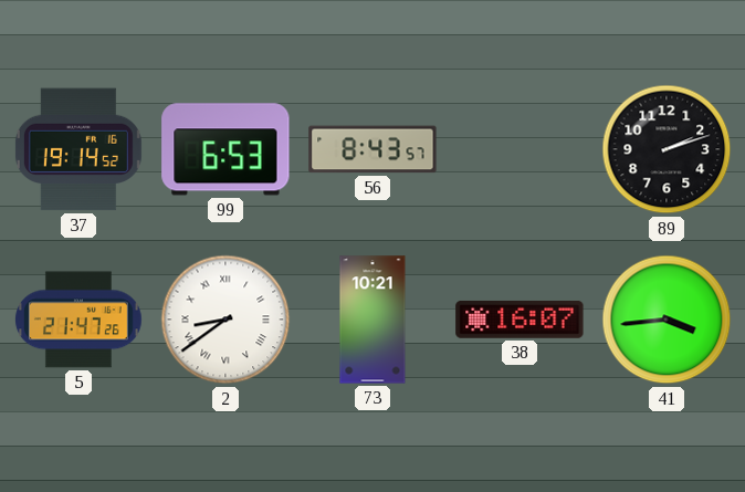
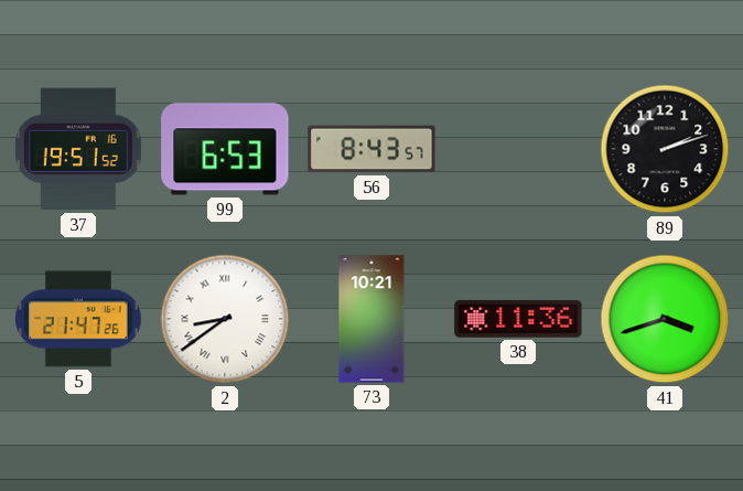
37: 19:14 -> 19:51 (78, 149)
38: 16:07 -> 11:36 (518, 319)
41: 3:44 -> 3:42 (665, 319)
